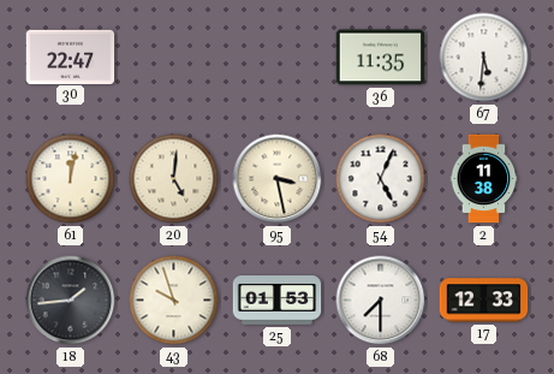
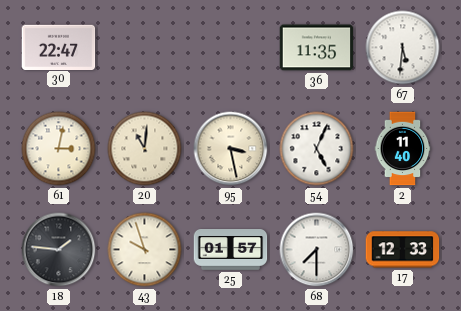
61: 12:02 -> 3:02 (59, 149)
20: 5:01 -> 11:01 (145, 149)
2: 11:38 -> 11:40 (403, 149)
18: 1:44 -> 1:46 (59, 250)
25: 01:53 -> 01:57 (231, 250)
